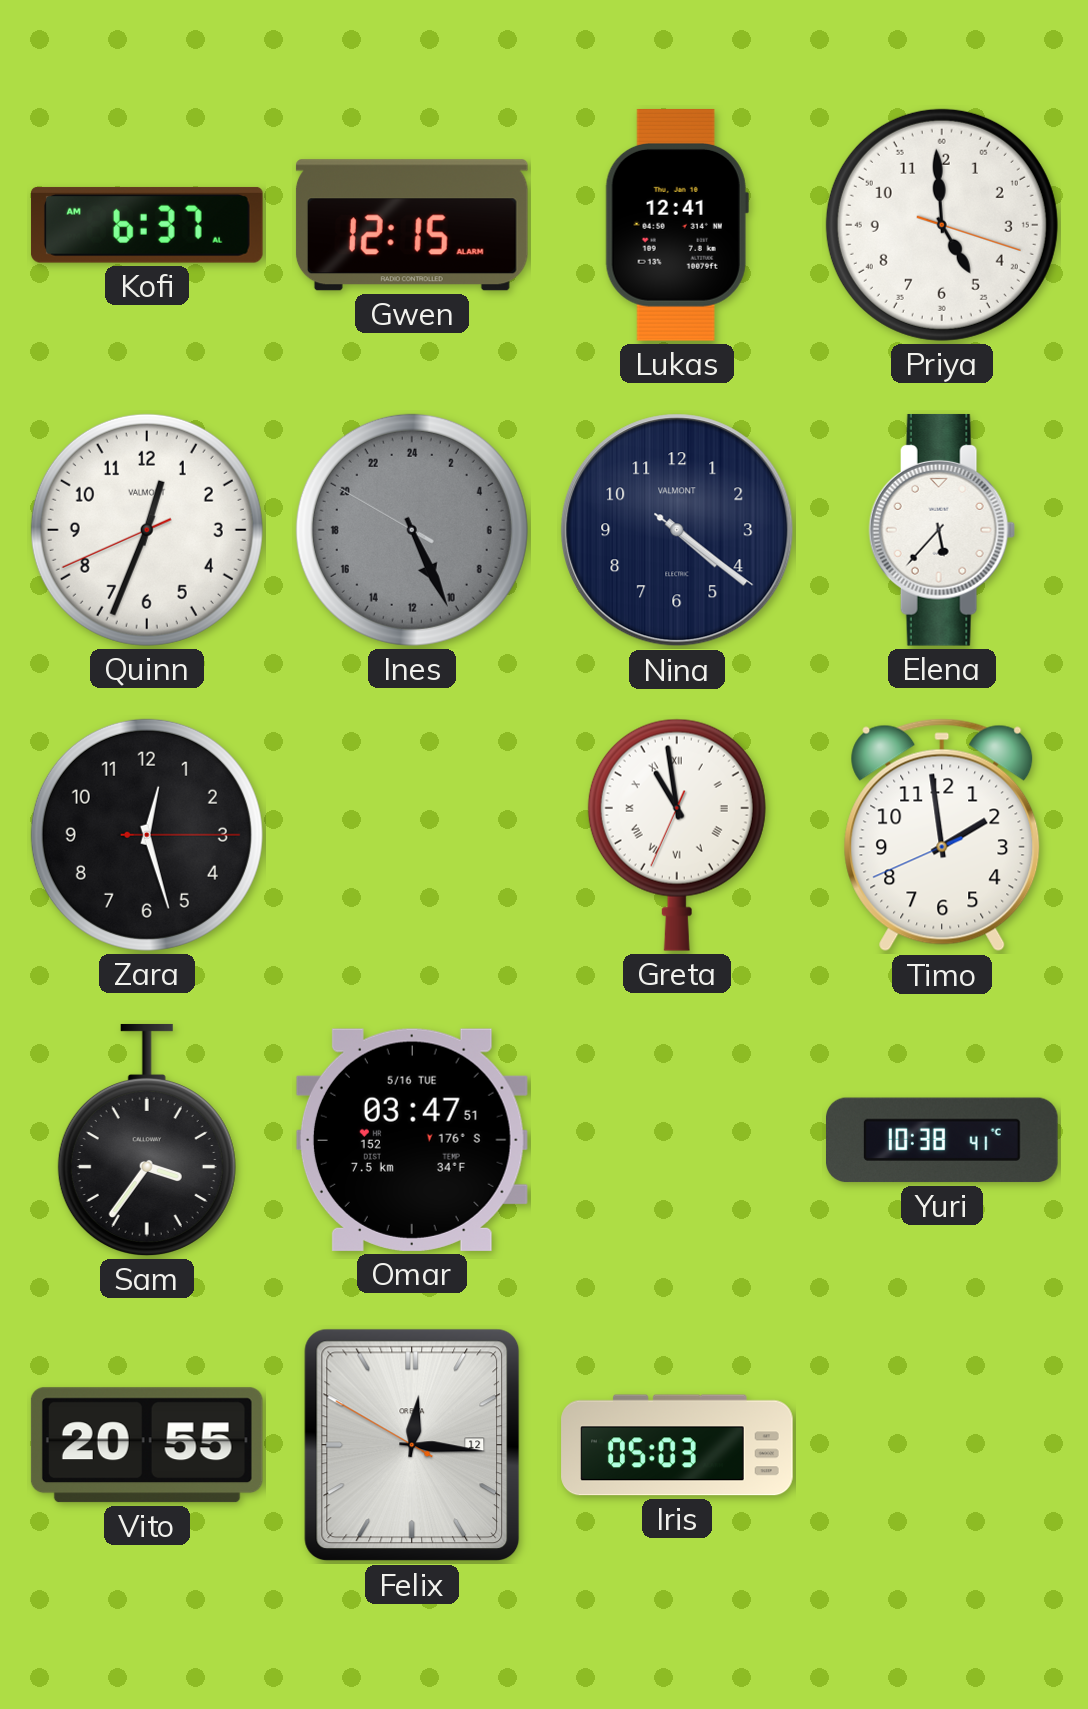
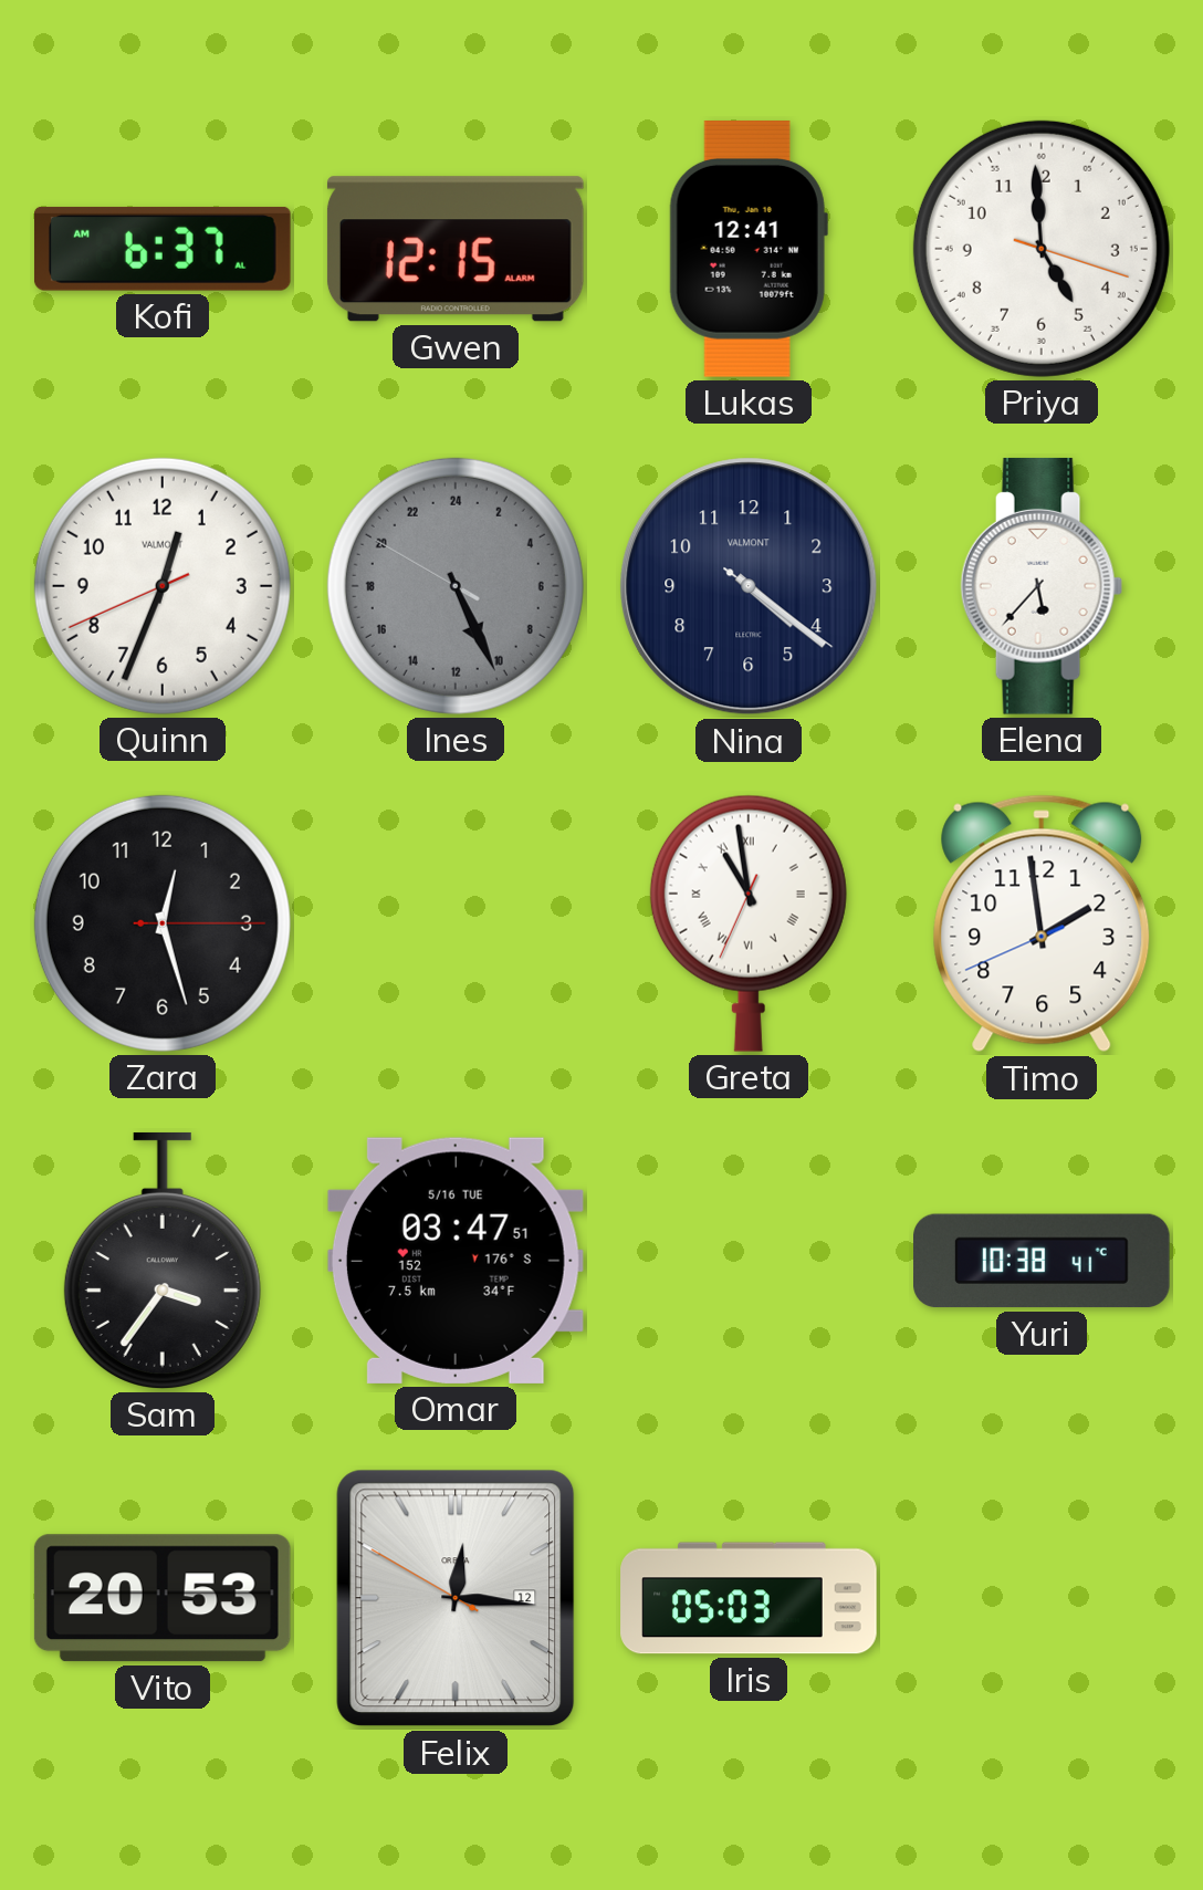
Vito: 20:55 -> 20:53 (163, 1598)
